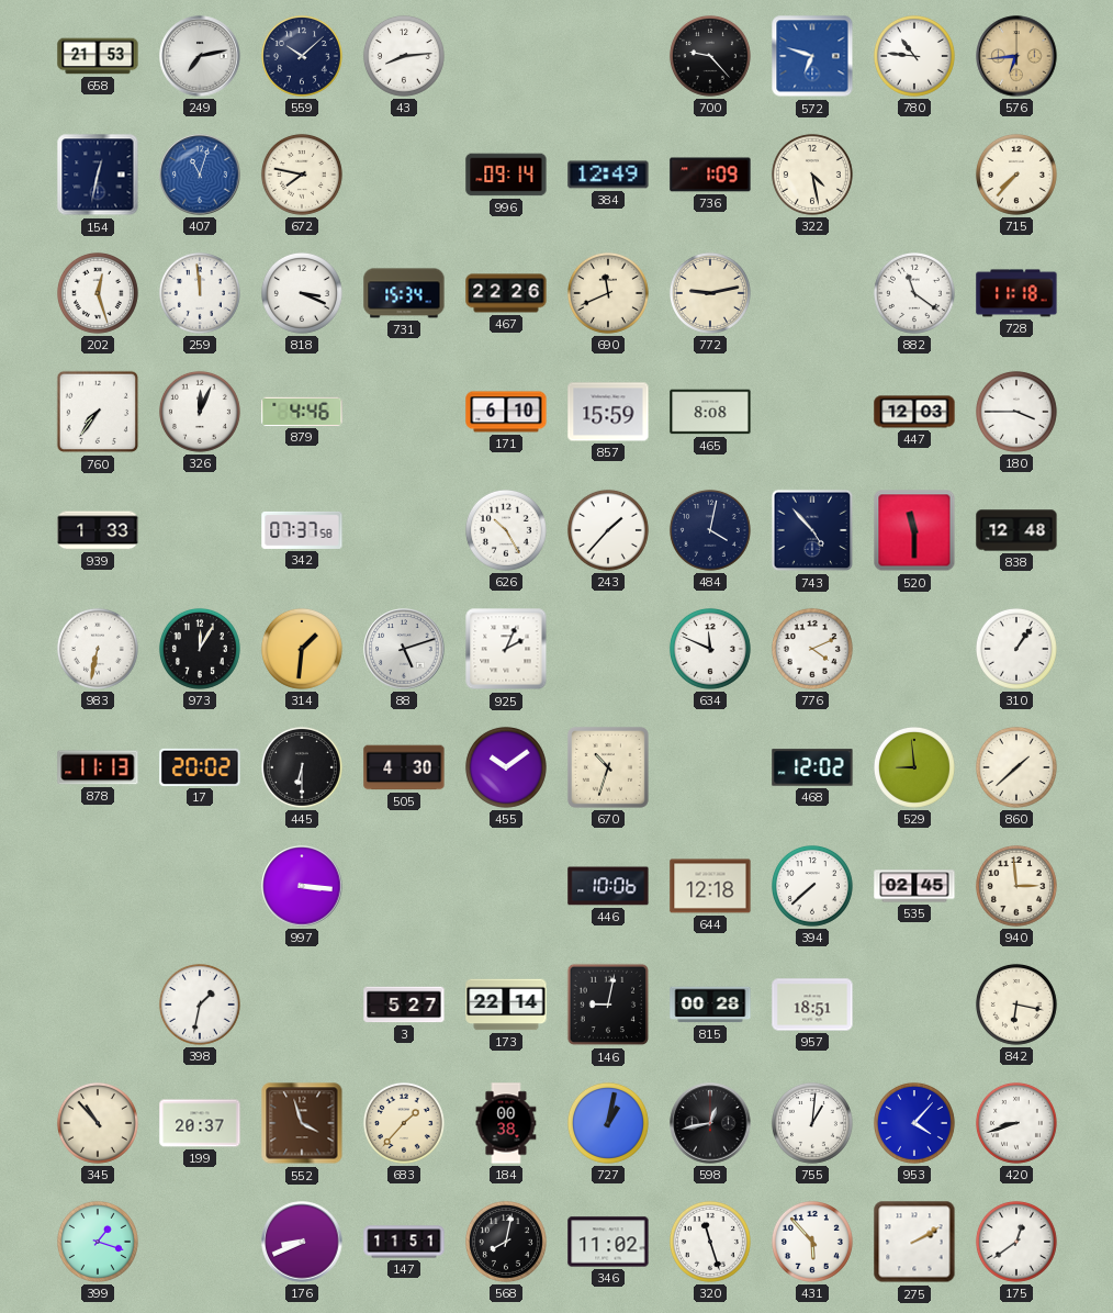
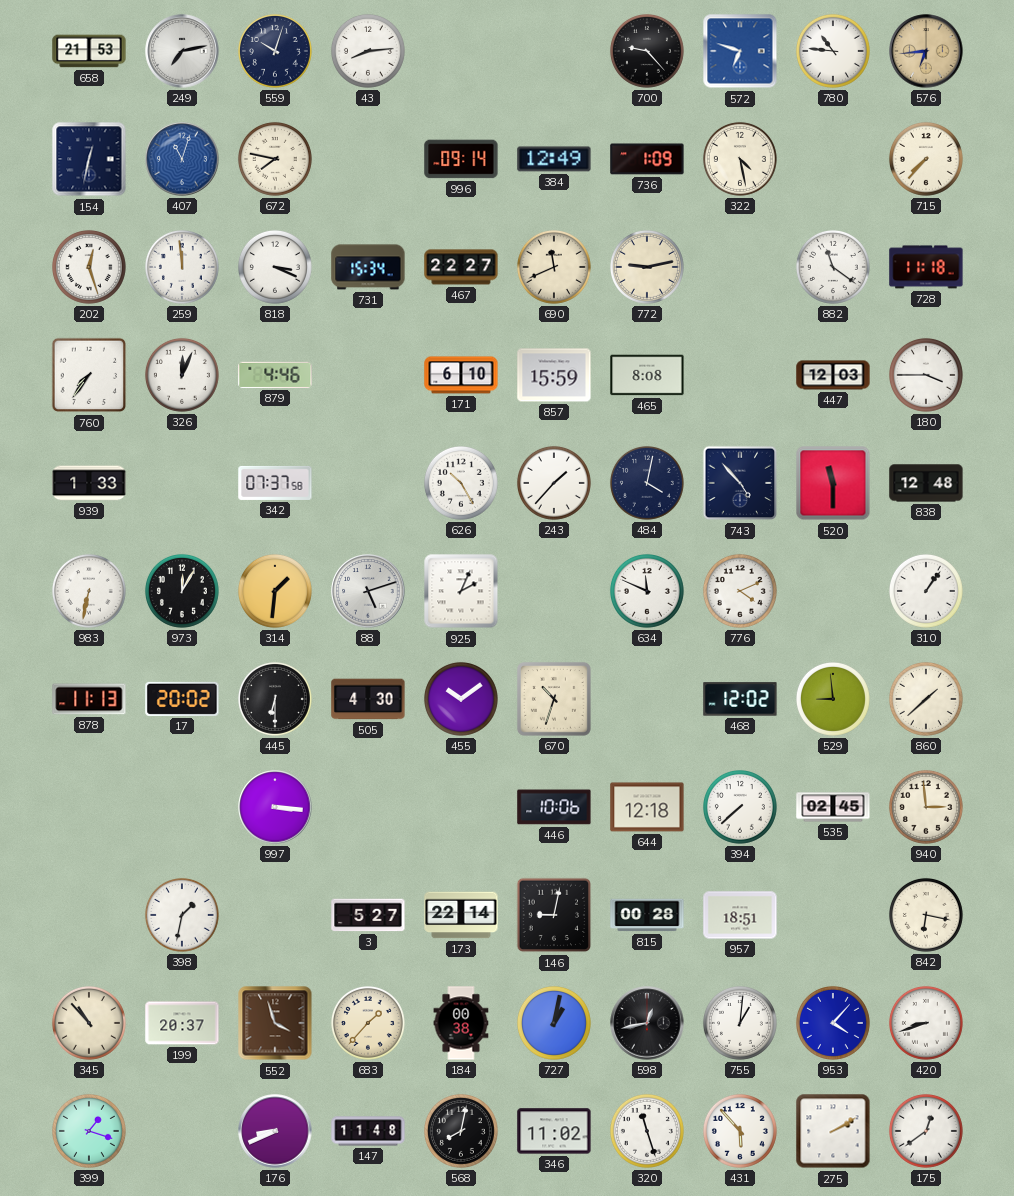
559: 10:08 -> 10:03 (275, 51)
467: 22:26 -> 22:27 (461, 267)
147: 11:51 -> 11:48 (368, 1131)
